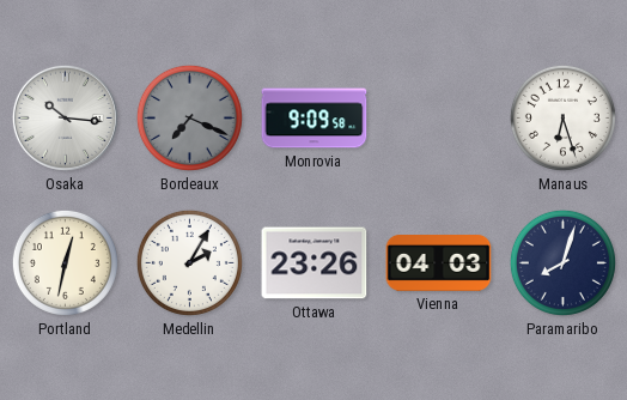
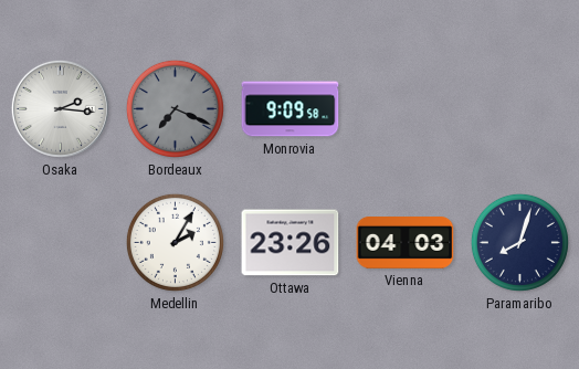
Osaka: 10:16 -> 2:16 (60, 108)
Manaus: 6:27 -> none (562, 117)
Portland: 12:32 -> none (65, 262)
